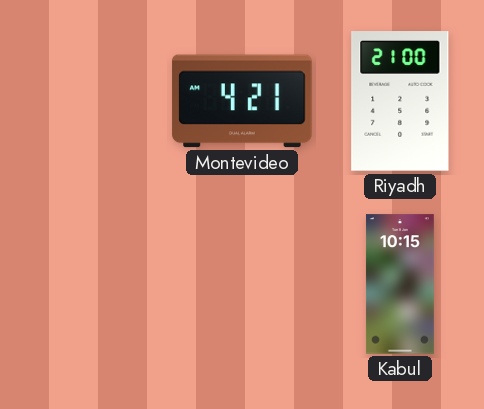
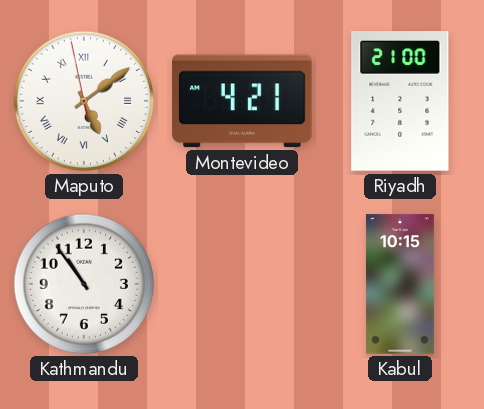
Maputo: none -> 5:08 (84, 101)
Kathmandu: none -> 10:54 (84, 284)
